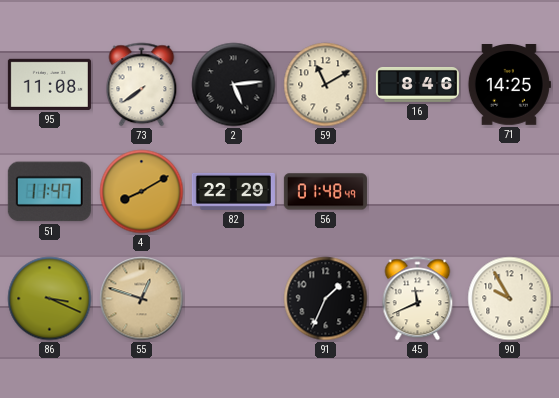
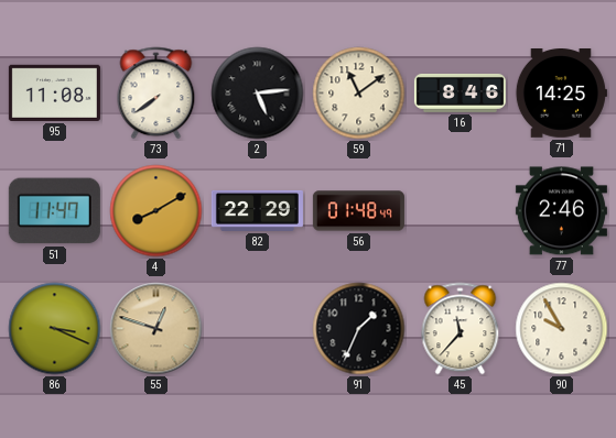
59: 11:10 -> 11:09 (359, 94)
77: none -> 2:46 (561, 211)
45: 11:41 -> 11:37 (461, 329)
